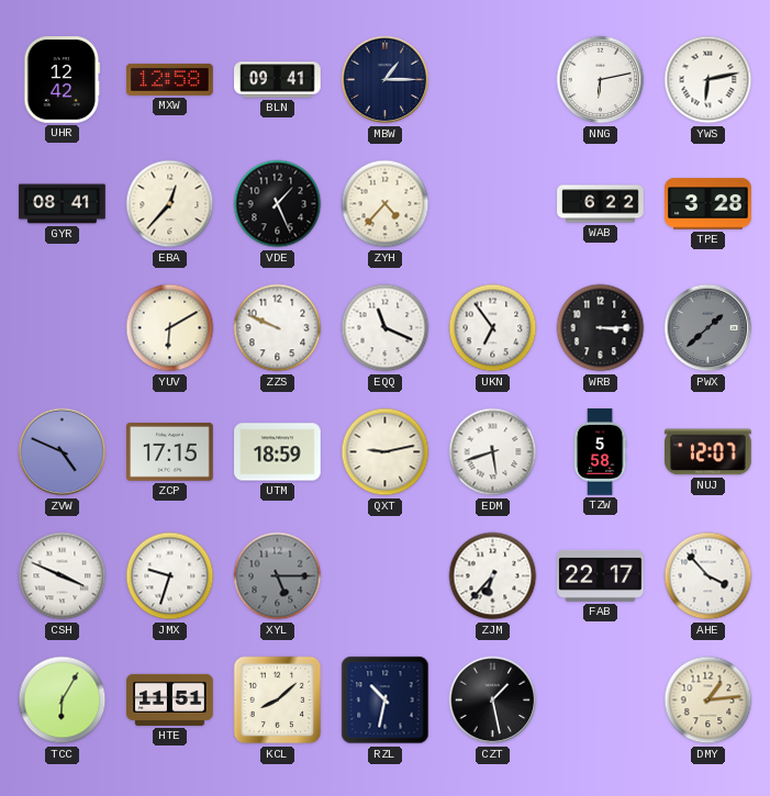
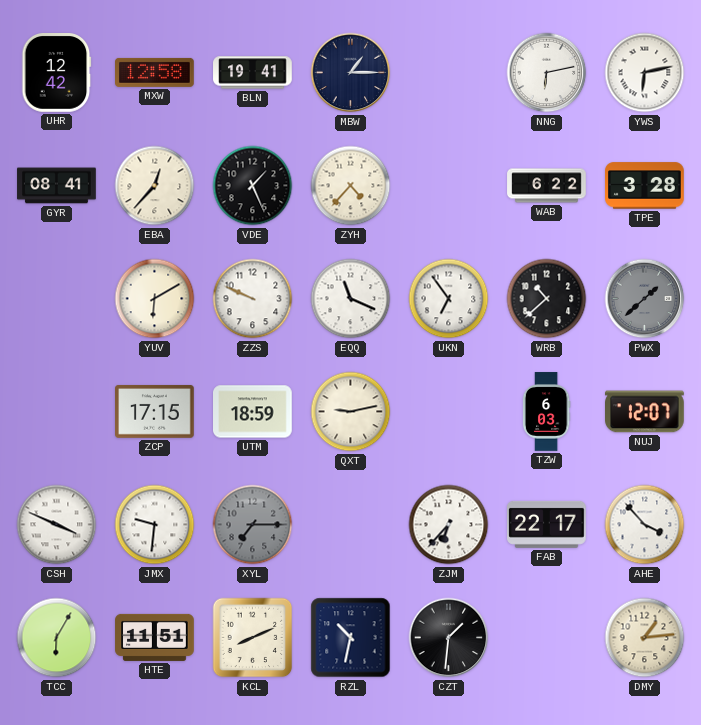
BLN: 09:41 -> 19:41 (253, 73)
WRB: 3:15 -> 10:38 (547, 299)
ZVW: 4:49 -> none (63, 452)
EDM: 5:42 -> none (493, 452)
TZW: 5:58 -> 6:03 (546, 412)
JMX: 9:33 -> 9:31 (155, 525)
XYL: 5:15 -> 7:15 (253, 525)
KCL: 8:08 -> 8:11 (253, 638)
CZT: 1:28 -> 1:31 (449, 638)
